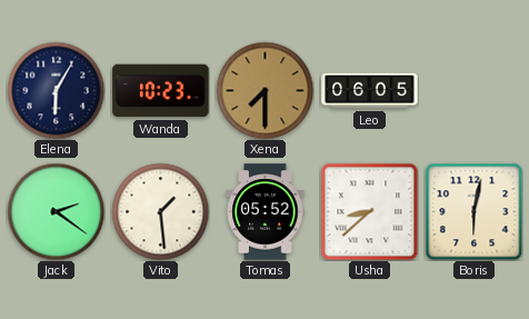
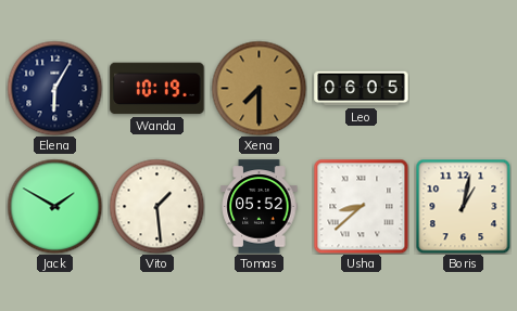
Wanda: 10:23 -> 10:19 (157, 89)
Jack: 2:21 -> 1:50 (54, 206)
Boris: 6:02 -> 1:02 (463, 206)
